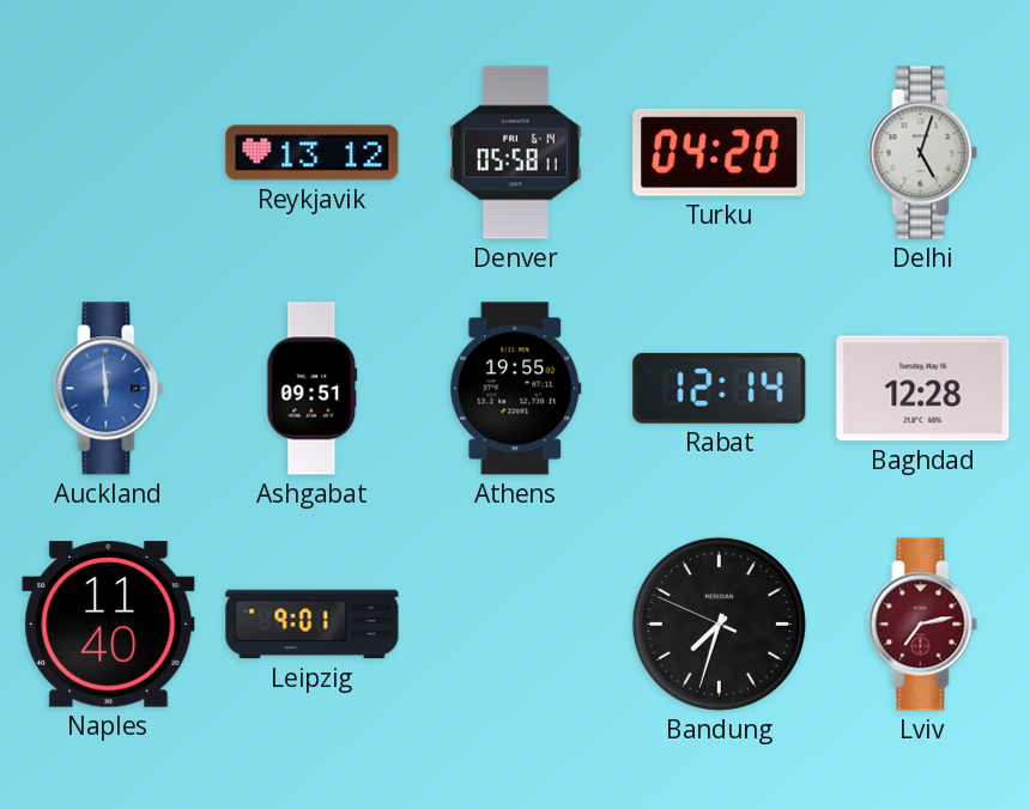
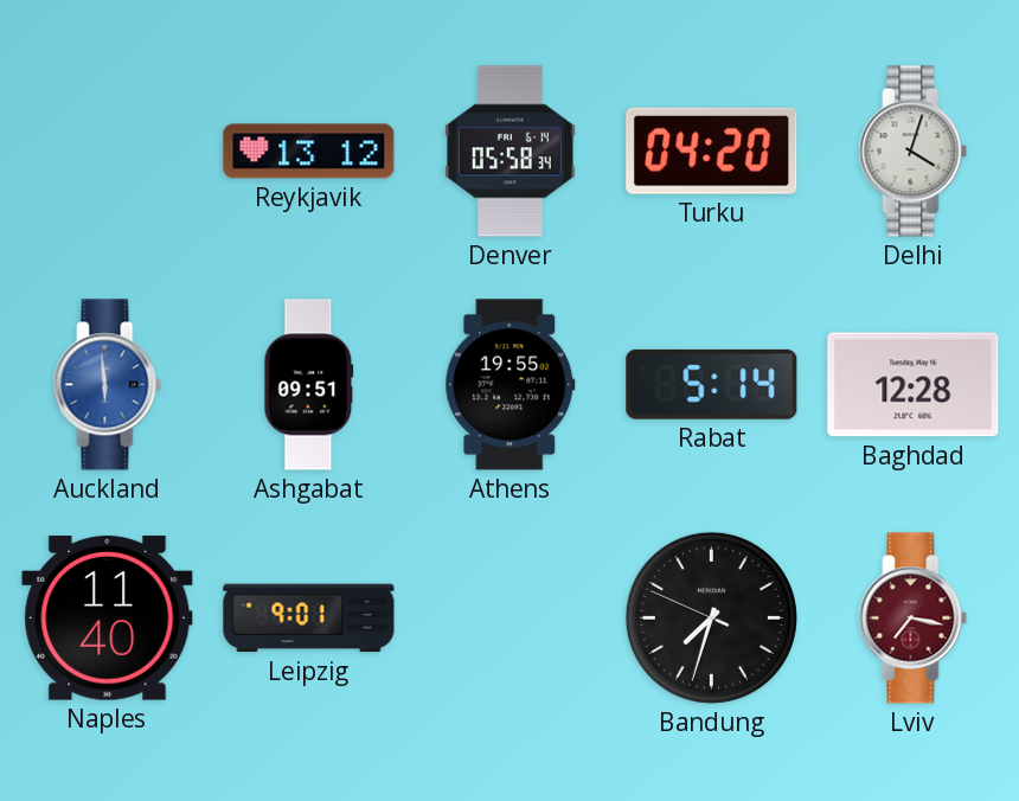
Denver: 05:58:11 -> 05:58:34 (511, 152)
Delhi: 5:03 -> 4:03 (914, 152)
Rabat: 12:14 -> 5:14 (712, 384)
Lviv: 7:13 -> 7:17 (914, 619)
